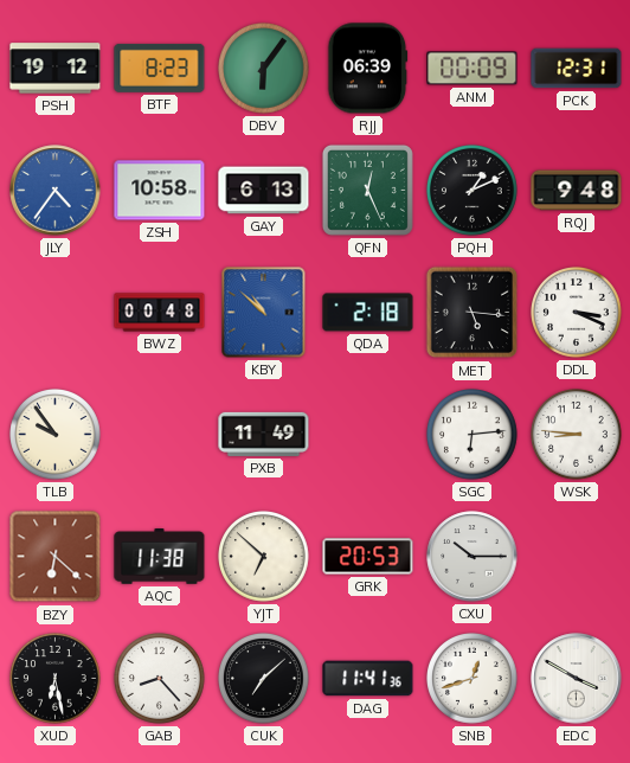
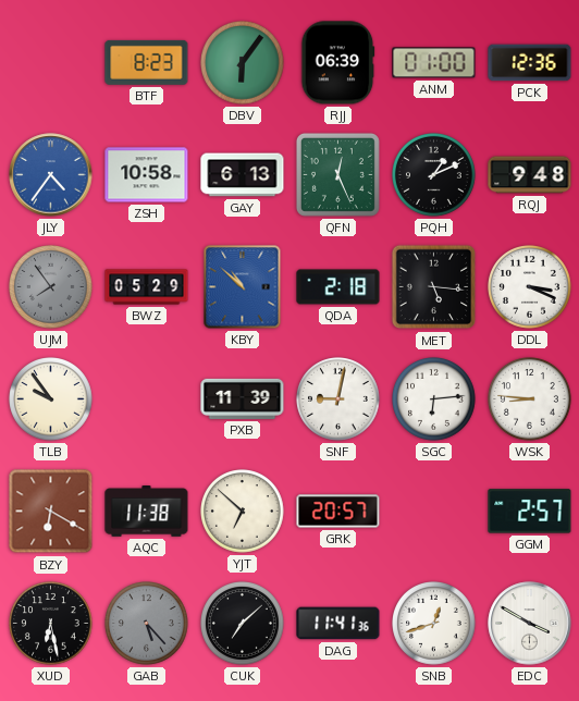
PSH: 19:12 -> none (56, 69)
ANM: 00:09 -> 01:00 (434, 63)
PCK: 12:31 -> 12:36 (530, 63)
UJM: none -> 7:54 (51, 287)
BWZ: 00:48 -> 05:29 (147, 287)
PXB: 11:49 -> 11:39 (243, 398)
SNF: none -> 9:02 (338, 399)
BZY: 6:22 -> 6:20 (51, 512)
GRK: 20:53 -> 20:57 (338, 512)
CXU: 10:15 -> none (472, 557)
GGM: none -> 2:57 (530, 512)
GAB: 8:23 -> 5:23 (147, 624)
GAB dial: white -> grey (147, 624)
